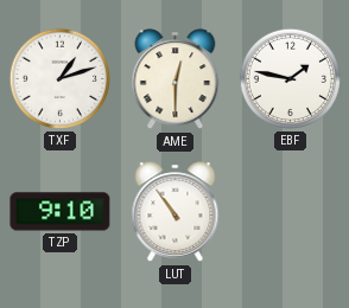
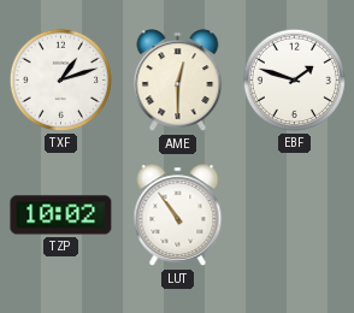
EBF: 1:47 -> 1:48 (294, 79)
TZP: 9:10 -> 10:02 (61, 215)
